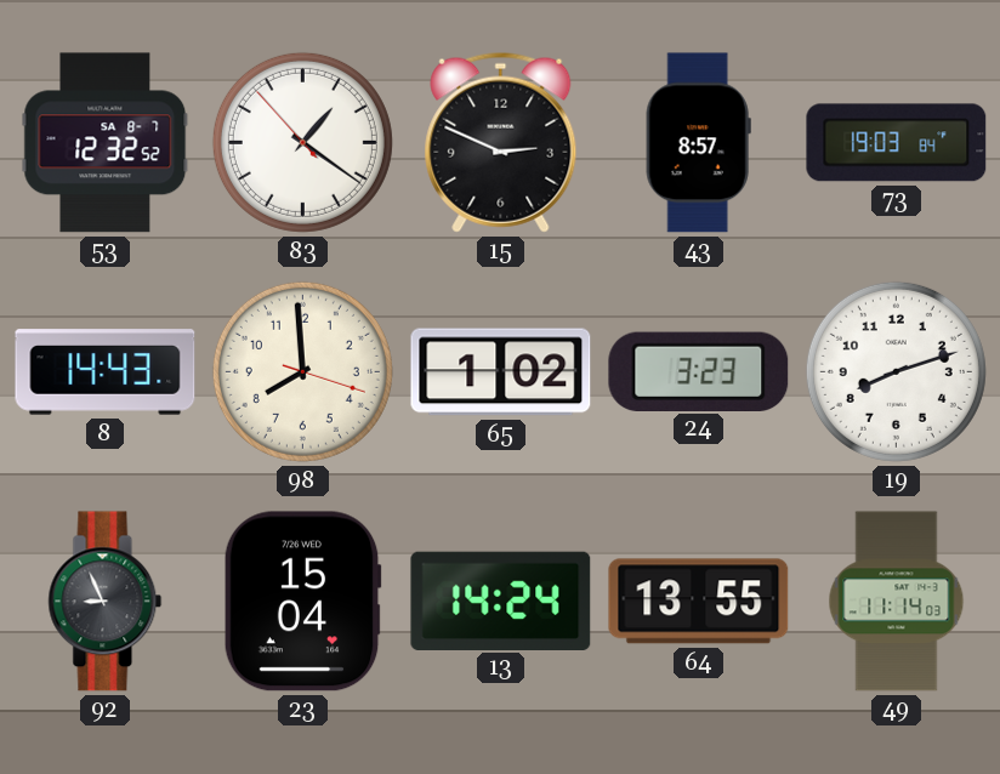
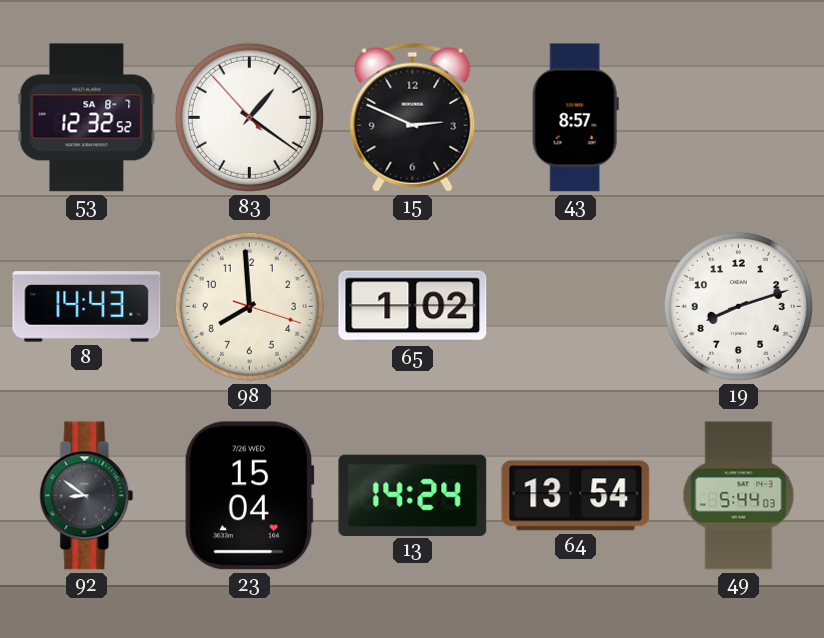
73: 19:03 -> none (897, 143)
24: 3:23 -> none (699, 371)
92: 8:56 -> 8:51 (87, 496)
64: 13:55 -> 13:54 (576, 496)
49: 11:14 -> 5:44 (739, 496)
